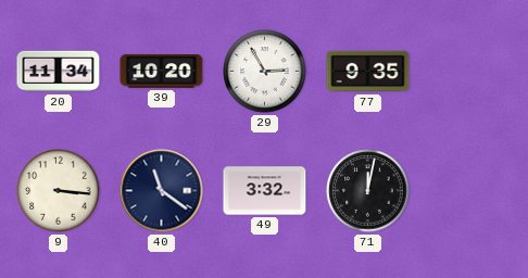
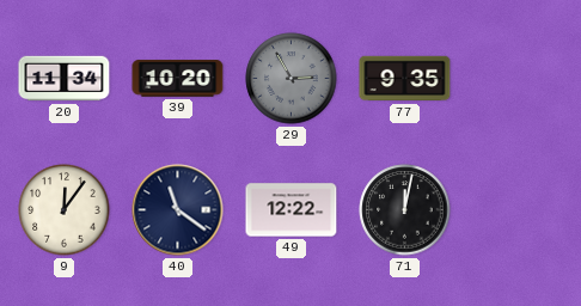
29 dial: white -> grey (292, 79)
9: 3:16 -> 12:06 (65, 210)
49: 3:32 -> 12:22 (292, 210)
